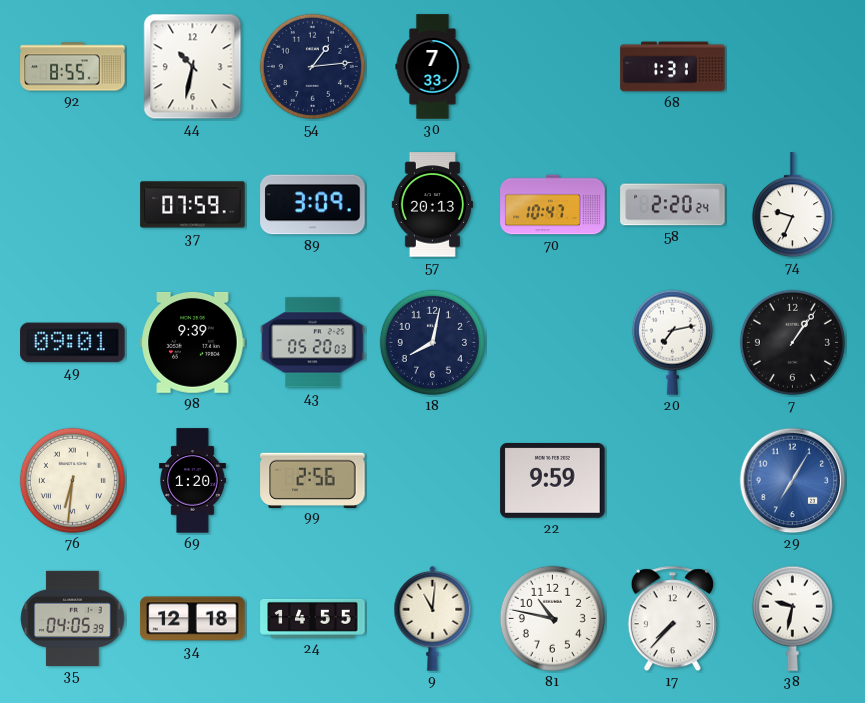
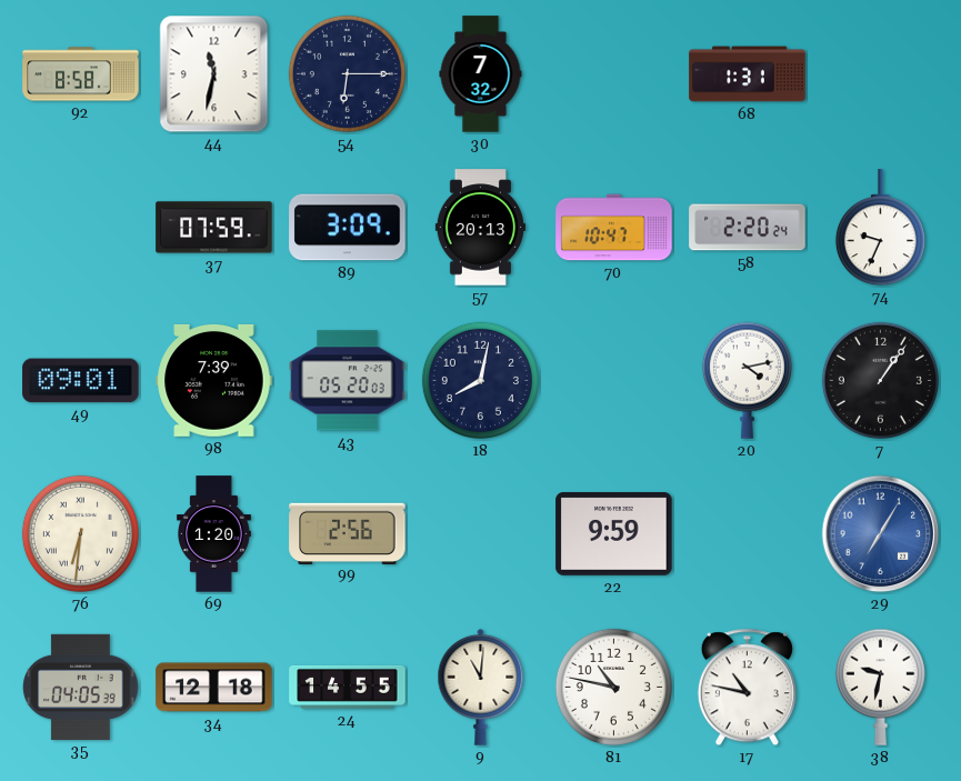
92: 8:55 -> 8:58 (81, 74)
44: 10:32 -> 11:32 (214, 74)
54: 1:14 -> 6:15 (347, 73)
30: 7:33 -> 7:32 (481, 74)
98: 9:39 -> 7:39 (214, 380)
20: 7:13 -> 4:13 (747, 380)
17: 7:37 -> 10:47 (747, 688)
